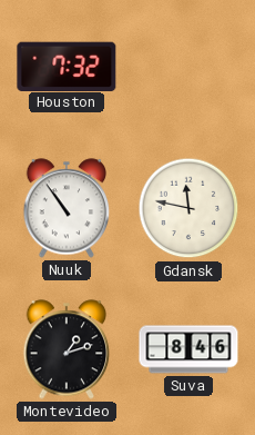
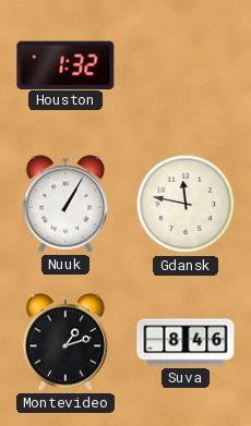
Houston: 7:32 -> 1:32 (65, 64)
Nuuk: 10:54 -> 1:05 (65, 204)
